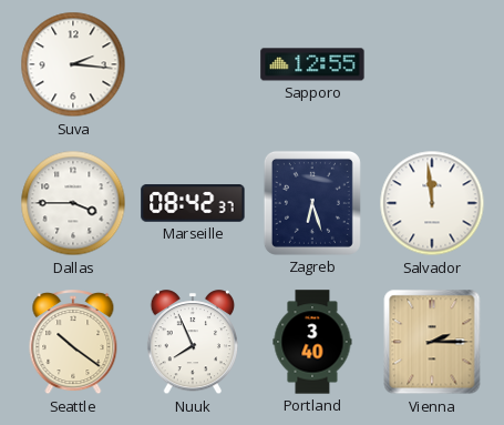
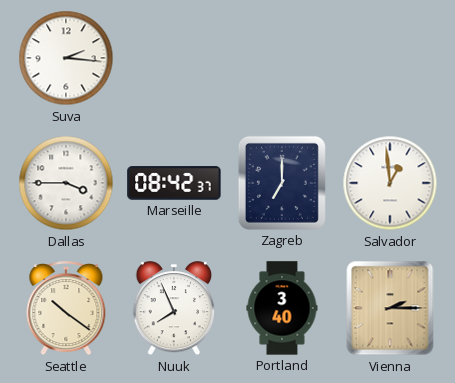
Sapporo: 12:55 -> none (312, 64)
Zagreb: 6:27 -> 7:00 (282, 183)
Salvador: 11:59 -> 12:59 (390, 183)
